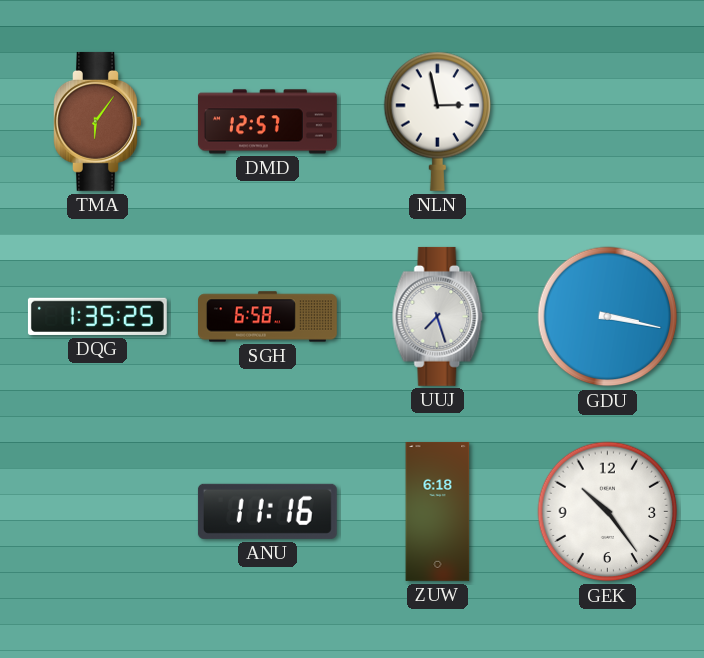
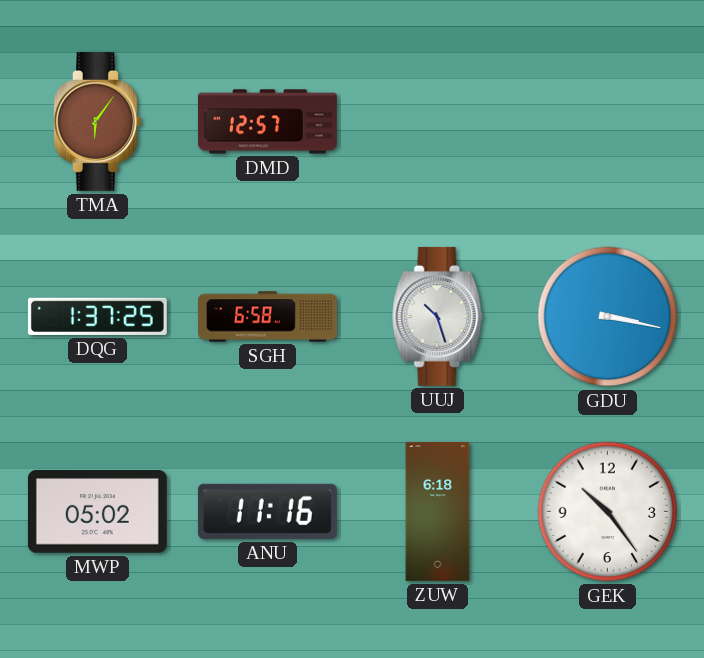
NLN: 2:58 -> none (438, 121)
DQG: 1:35 -> 1:37 (97, 316)
UUJ: 7:27 -> 10:27 (438, 316)
MWP: none -> 05:02 (97, 512)
